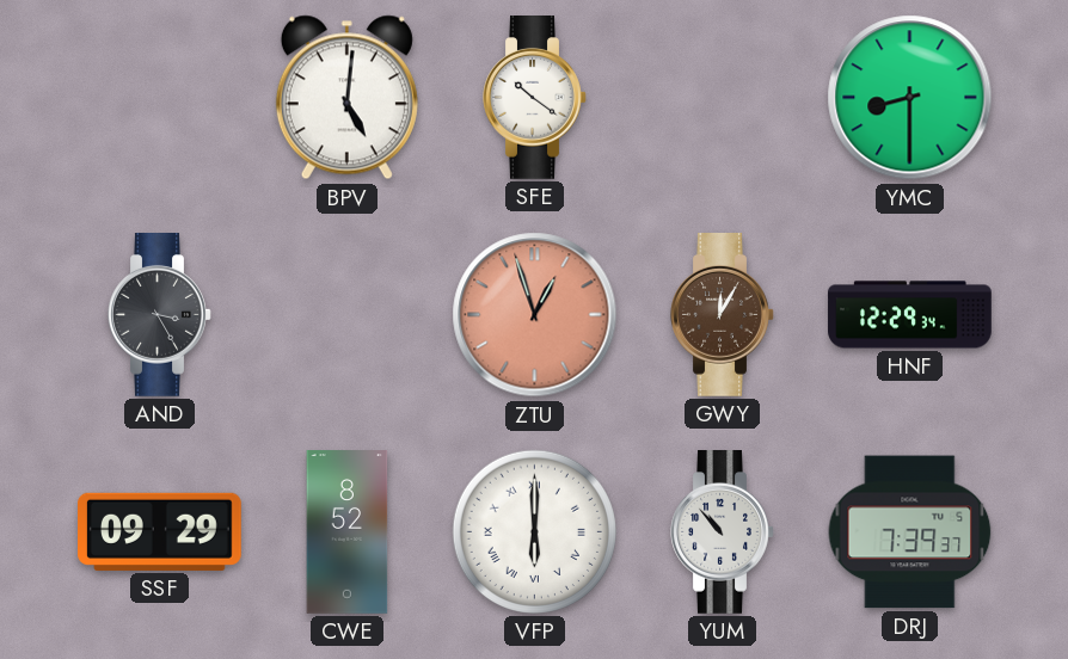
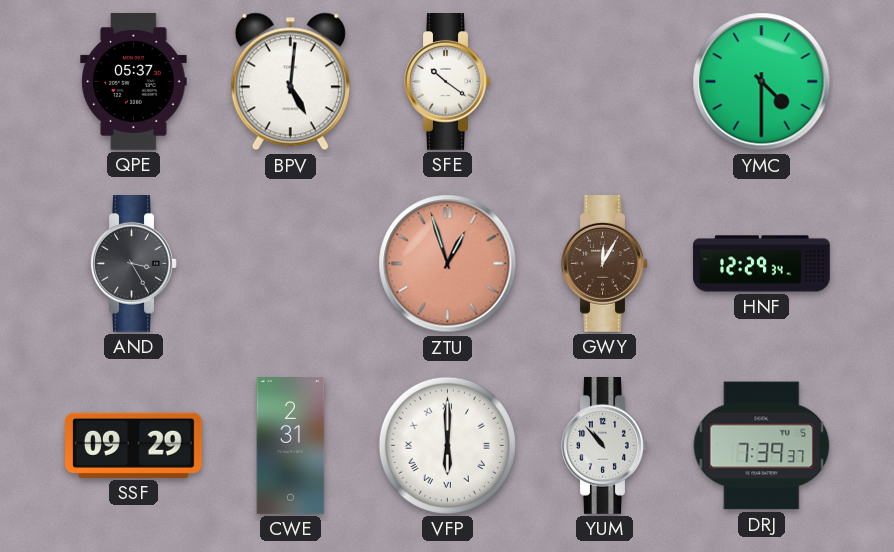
QPE: none -> 05:37 (134, 82)
YMC: 8:30 -> 4:30 (762, 82)
CWE: 8:52 -> 2:31 (291, 446)
